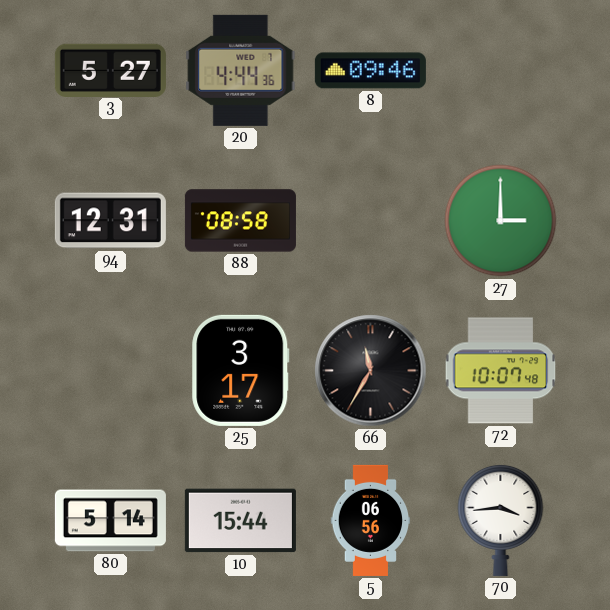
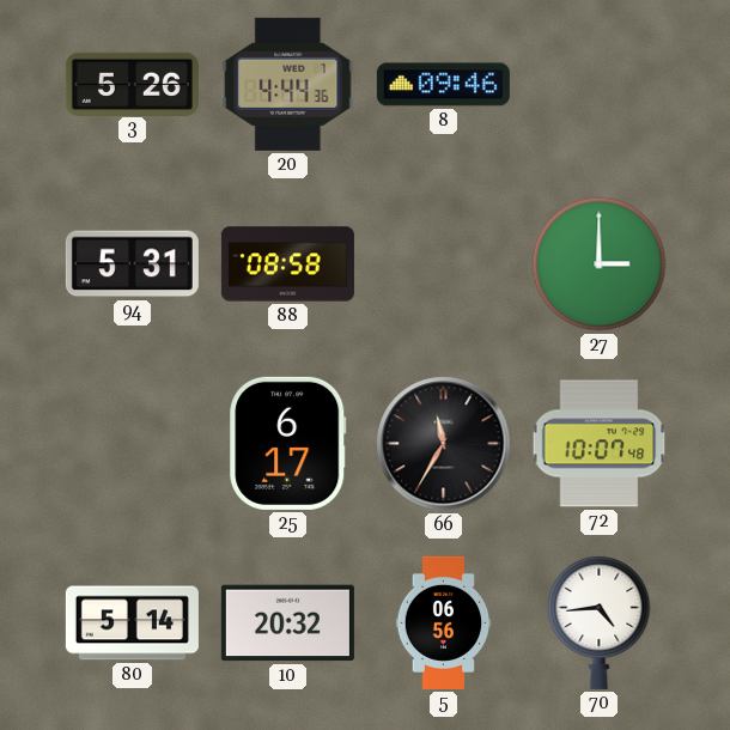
3: 5:27 -> 5:26 (132, 84)
94: 12:31 -> 5:31 (132, 264)
25: 3:17 -> 6:17 (288, 443)
10: 15:44 -> 20:32 (287, 623)
70: 3:44 -> 4:44 (600, 622)
